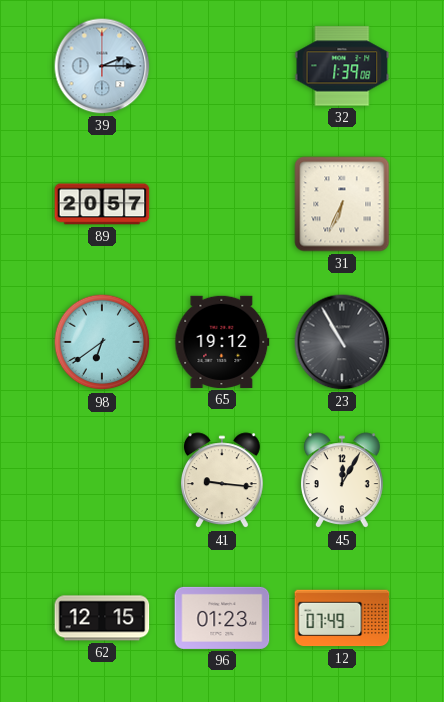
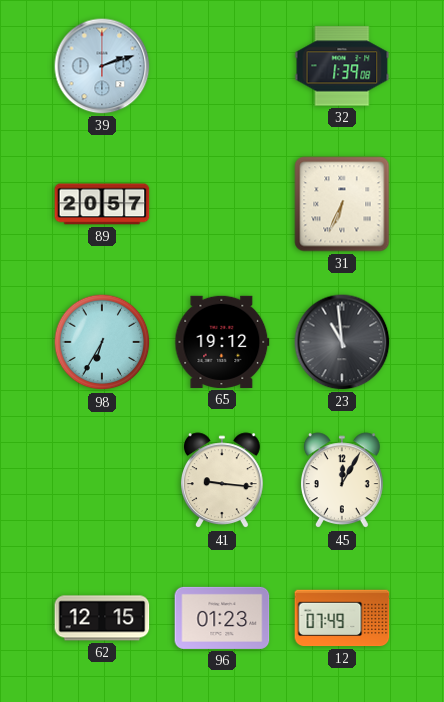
39: 2:15 -> 2:12 (102, 66)
98: 6:39 -> 6:35 (102, 342)
23: 10:55 -> 10:59 (342, 342)
